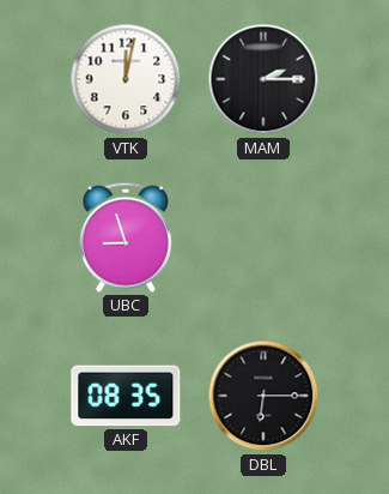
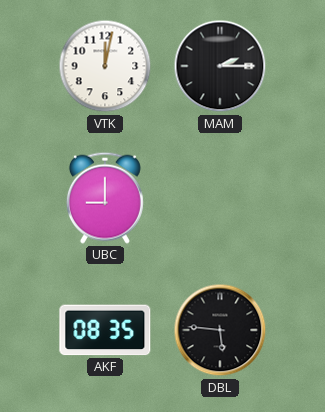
UBC: 8:57 -> 9:00 (105, 198)
DBL: 6:15 -> 5:46 (220, 330)
